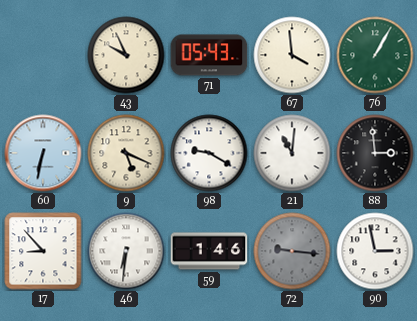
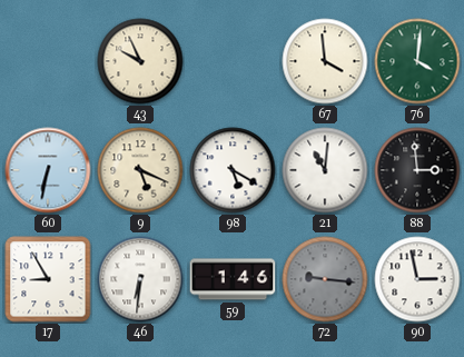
71: 05:43 -> none (209, 55)
76: 1:05 -> 4:01 (417, 61)
98: 9:20 -> 5:20 (233, 170)
17: 8:53 -> 8:55 (48, 279)
